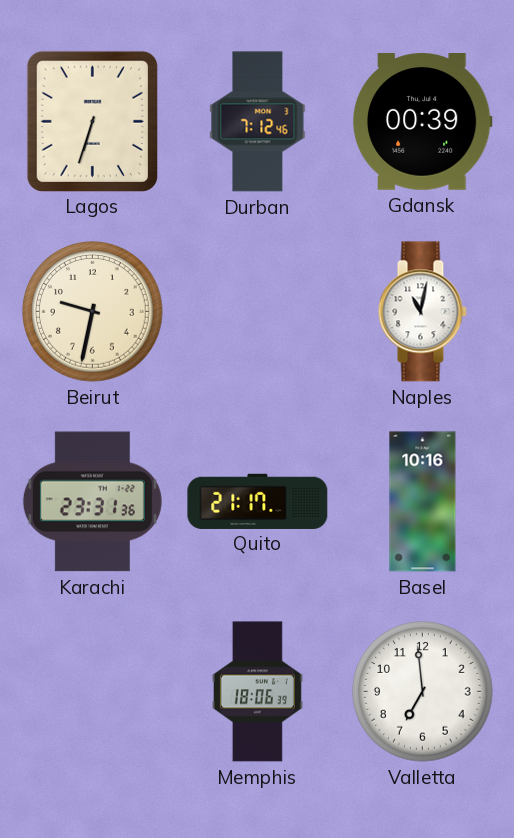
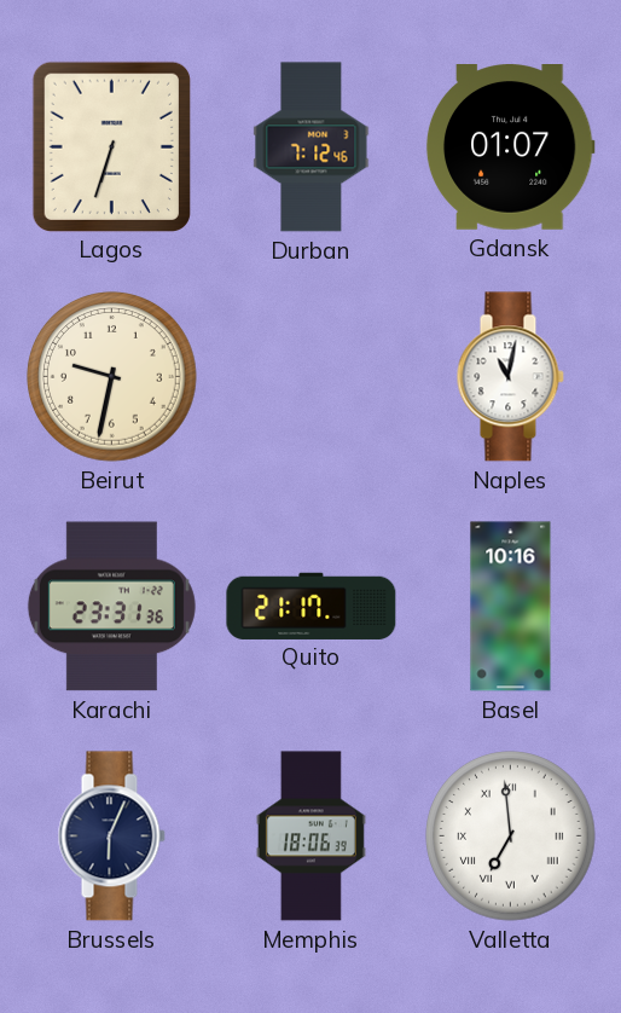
Gdansk: 00:39 -> 01:07 (510, 147)
Brussels: none -> 6:04 (111, 837)
Valletta numerals: Arabic -> Roman (511, 837)
